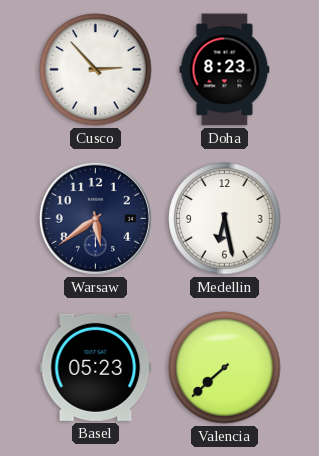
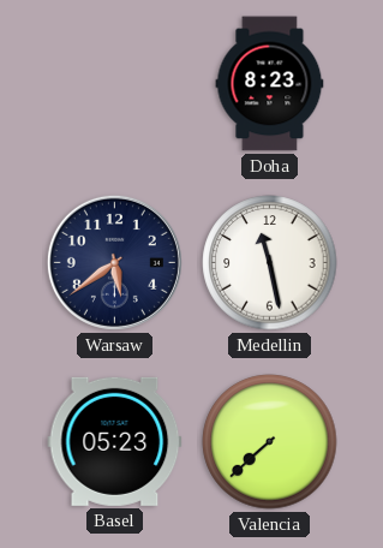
Cusco: 2:53 -> none (96, 70)
Medellin: 6:28 -> 11:28 (270, 263)
